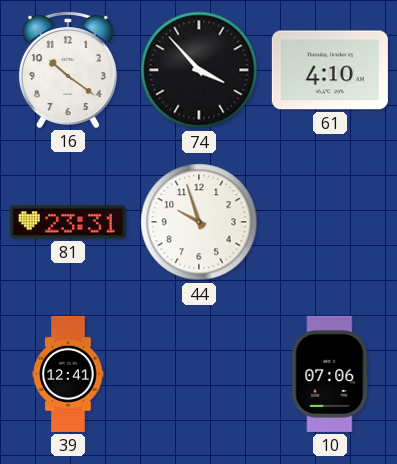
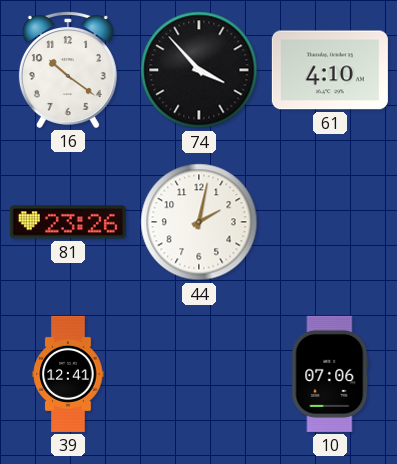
81: 23:31 -> 23:26 (68, 222)
44: 9:57 -> 2:02 (199, 222)
